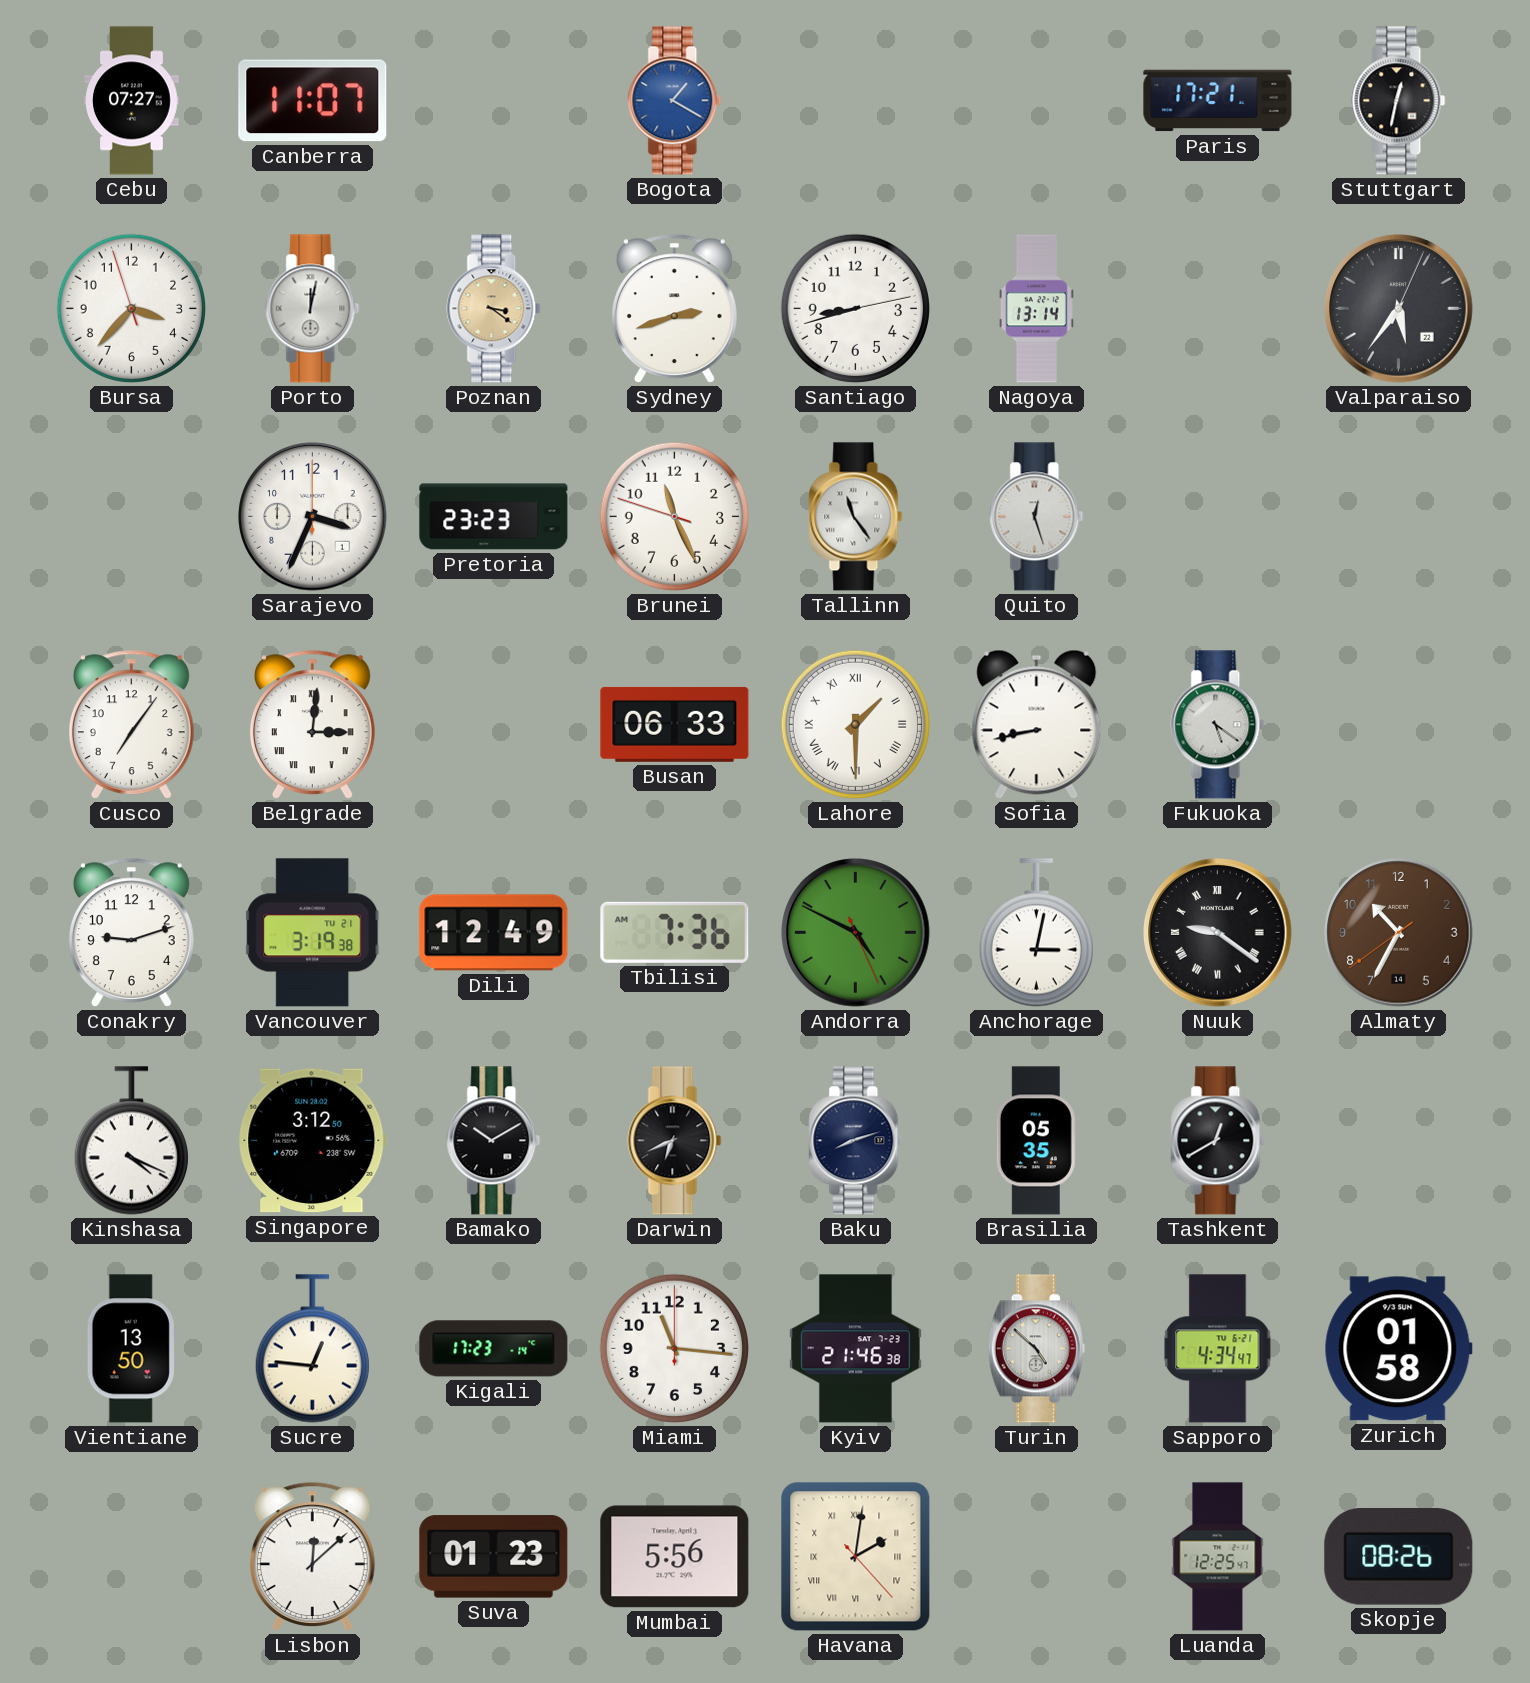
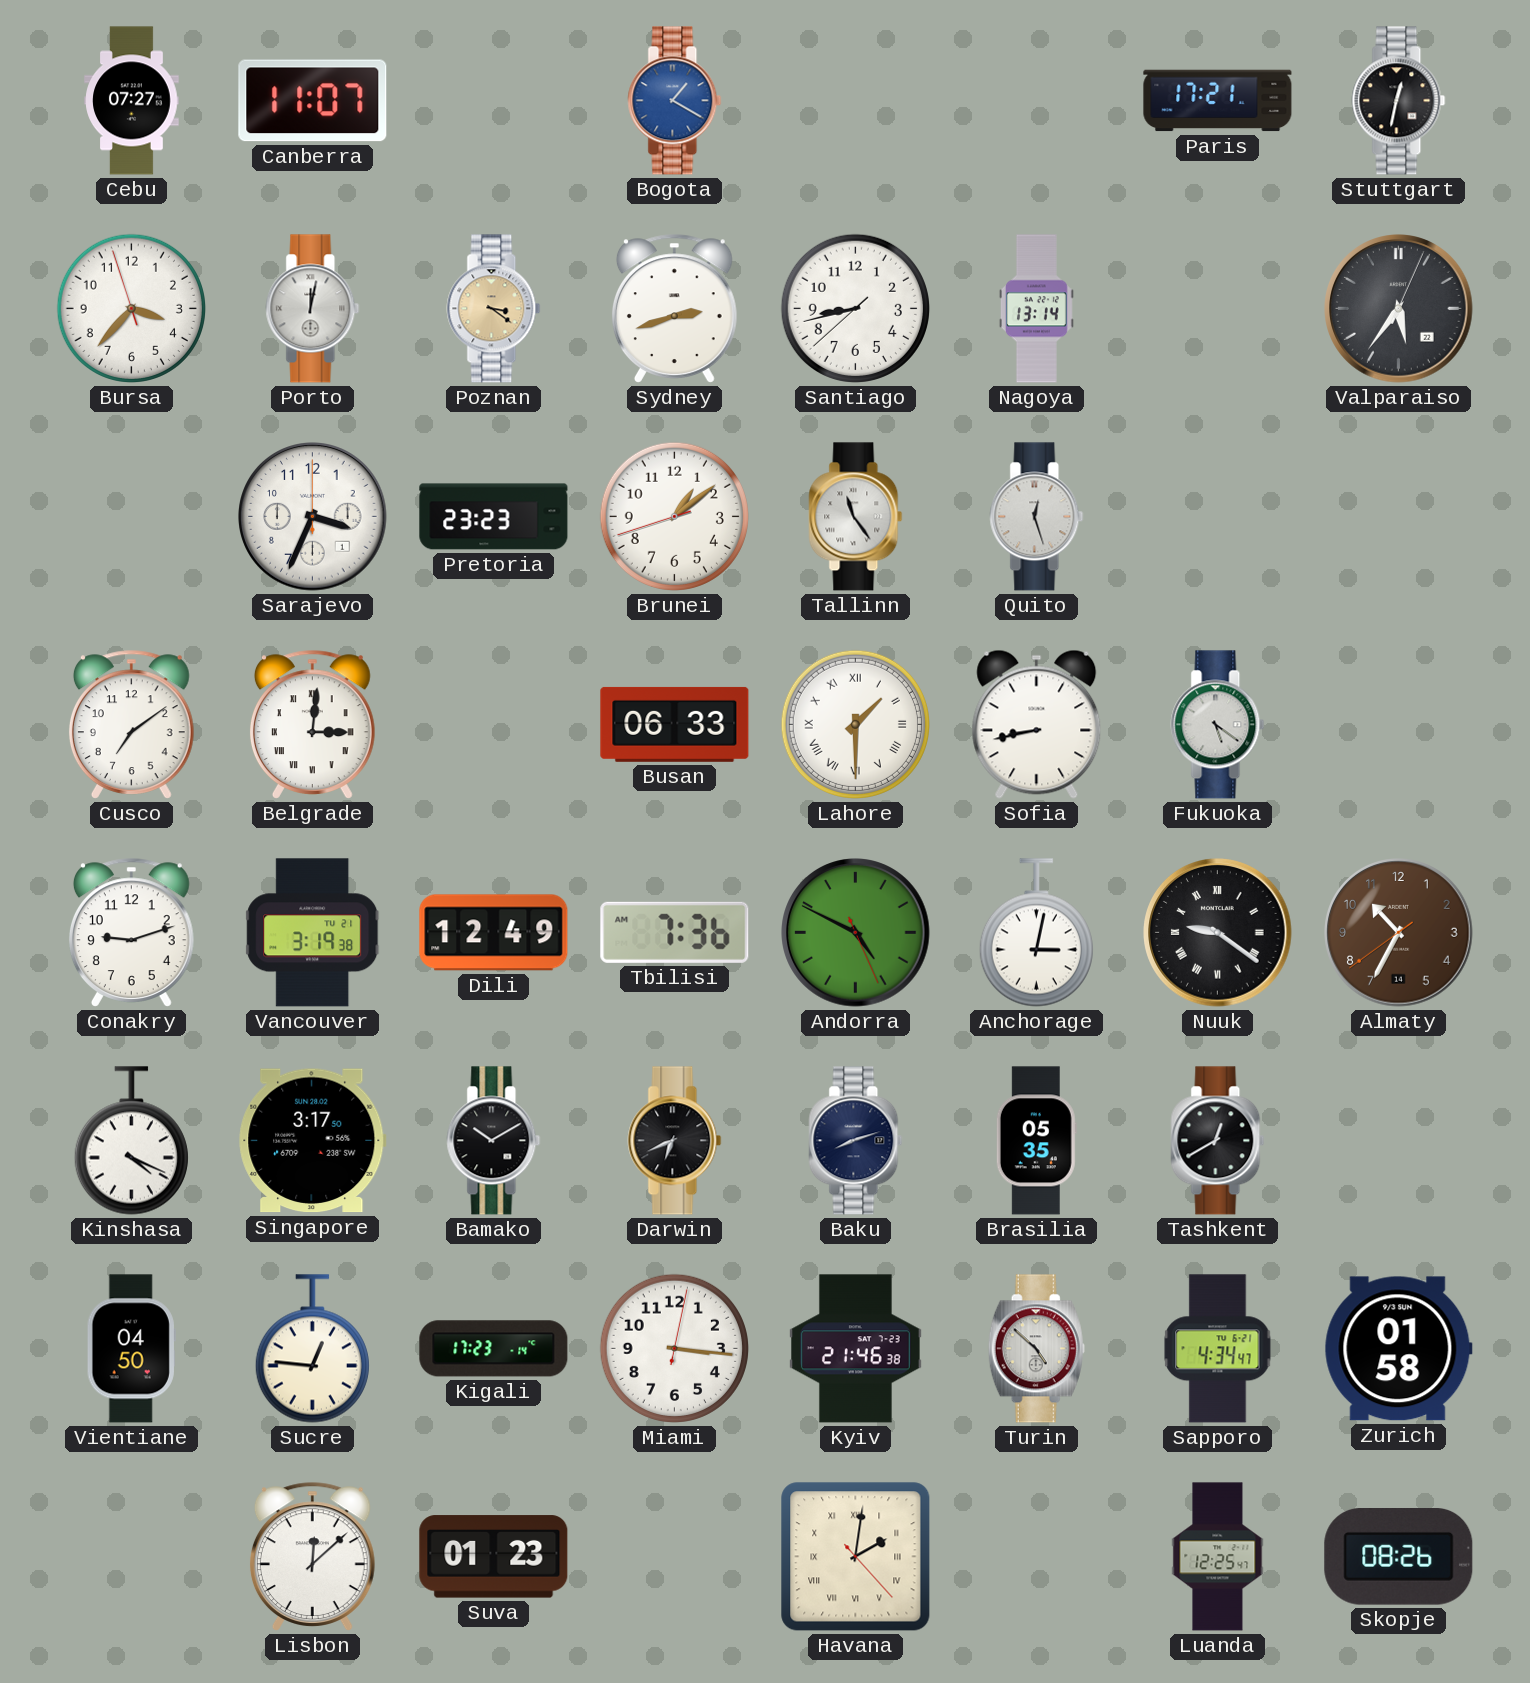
Santiago: 8:42:13 -> 8:42:38 (855, 308)
Brunei: 11:25 -> 1:08 (674, 516)
Cusco: 7:06 -> 7:09 (131, 724)
Singapore: 3:12 -> 3:17 (313, 1141)
Vientiane: 13:50 -> 04:50 (131, 1349)
Miami: 11:16 -> 3:16 (674, 1348)
Mumbai: 5:56 -> none (675, 1557)
